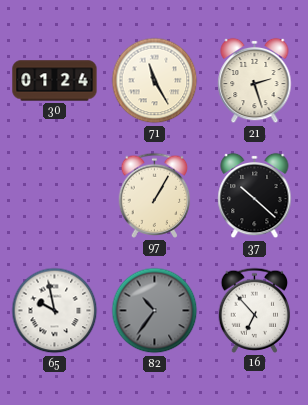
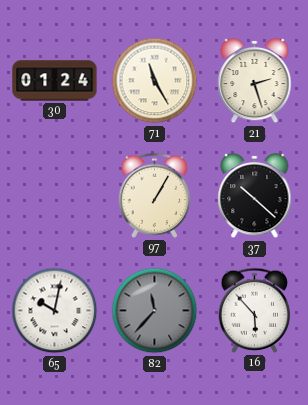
65: 9:58 -> 10:02 (55, 311)
82: 10:36 -> 11:37 (155, 311)
16: 6:53 -> 5:53 (255, 310)
